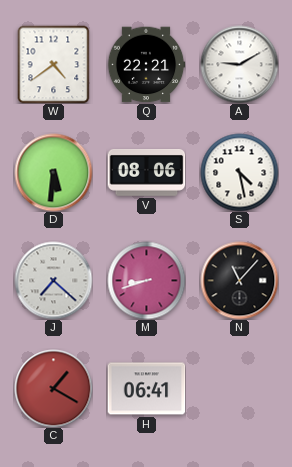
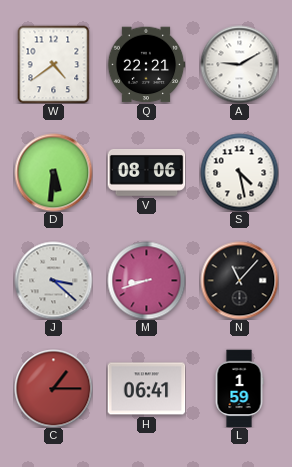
J: 7:22 -> 3:22 (53, 280)
C: 1:20 -> 1:15 (53, 388)
L: none -> 1:59 (239, 388)
